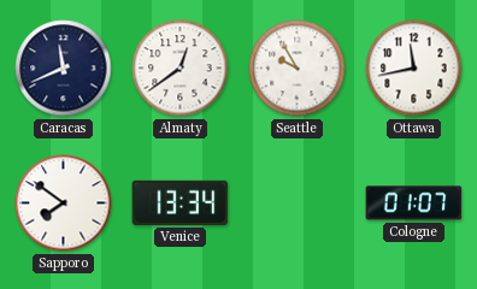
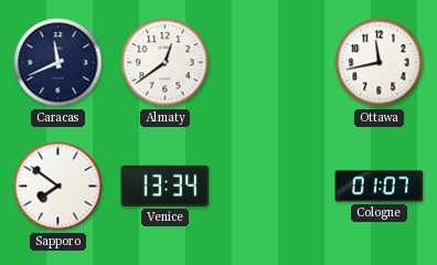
Seattle: 9:55 -> none (298, 69)
